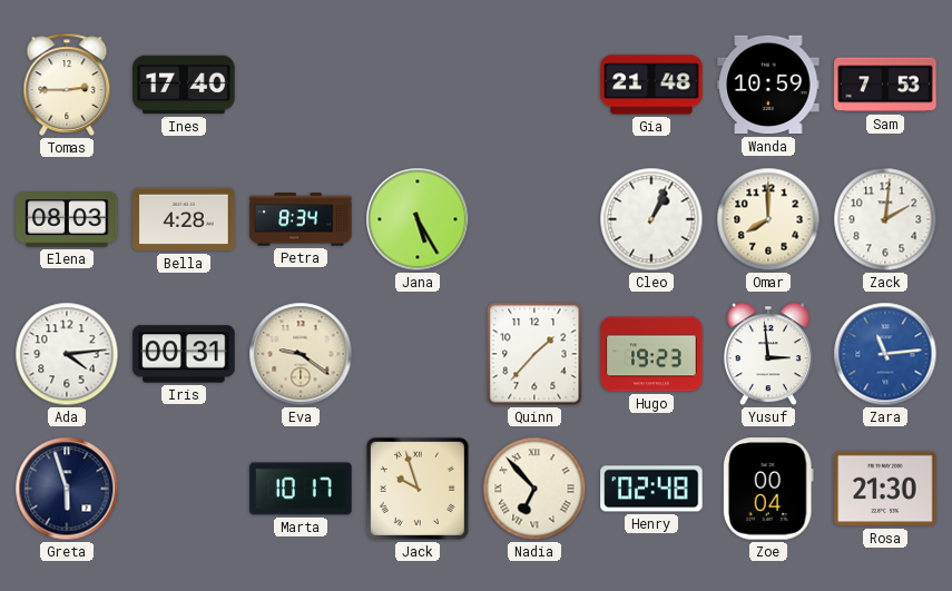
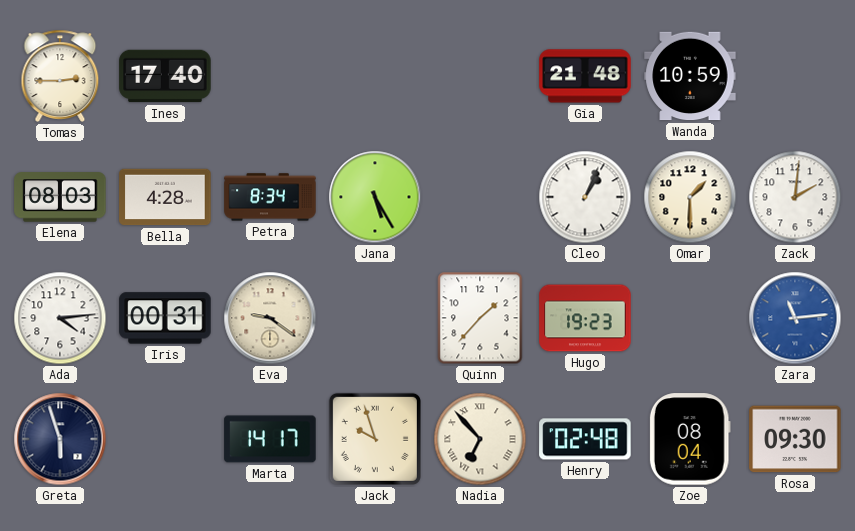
Sam: 7:53 -> none (885, 85)
Omar: 8:00 -> 1:30 (690, 197)
Yusuf: 2:59 -> none (768, 354)
Marta: 10:17 -> 14:17 (270, 439)
Zoe: 00:04 -> 08:04 (690, 439)
Rosa: 21:30 -> 09:30 (795, 439)
